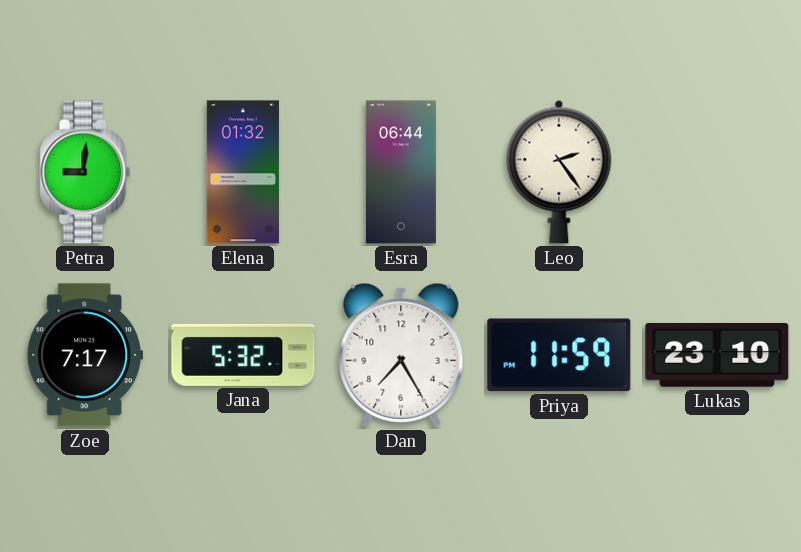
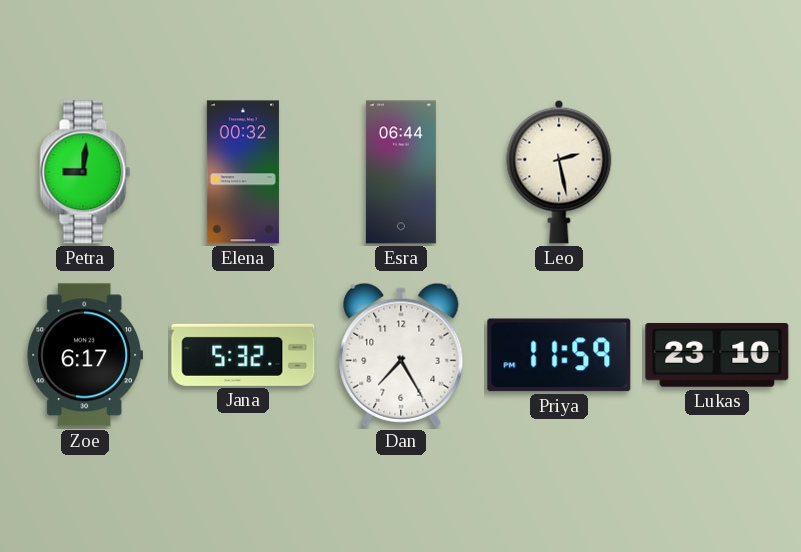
Elena: 01:32 -> 00:32 (243, 172)
Leo: 2:24 -> 2:28 (559, 172)
Zoe: 7:17 -> 6:17 (84, 355)
